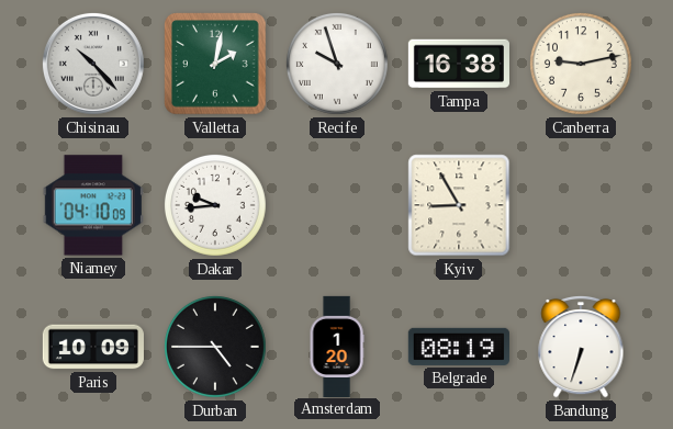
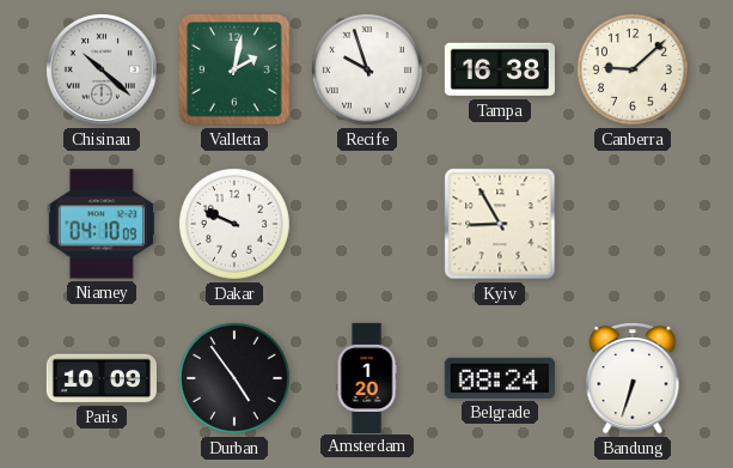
Chisinau: 10:23 -> 10:22 (102, 69)
Canberra: 9:13 -> 9:08 (633, 69)
Dakar: 9:44 -> 9:49 (234, 224)
Durban: 4:45 -> 4:54 (234, 378)
Belgrade: 08:19 -> 08:24 (500, 378)
